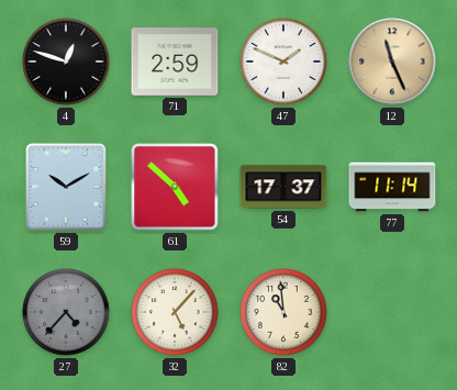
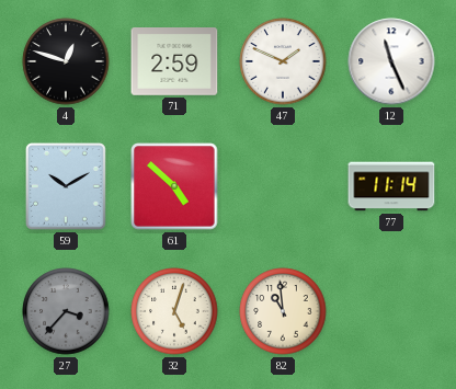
12 dial: champagne -> white (391, 61)
54: 17:37 -> none (283, 187)
27: 4:37 -> 3:37 (66, 311)
32: 5:07 -> 5:03 (174, 311)
